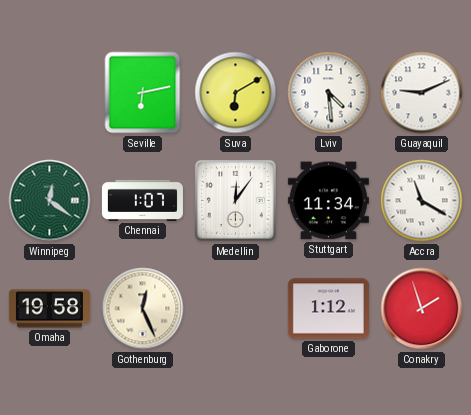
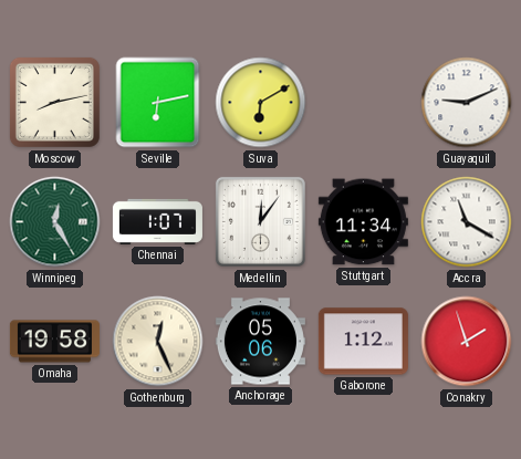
Moscow: none -> 8:13 (54, 102)
Lviv: 4:29 -> none (329, 93)
Winnipeg: 12:21 -> 12:25 (55, 222)
Anchorage: none -> 05:06 (260, 342)
